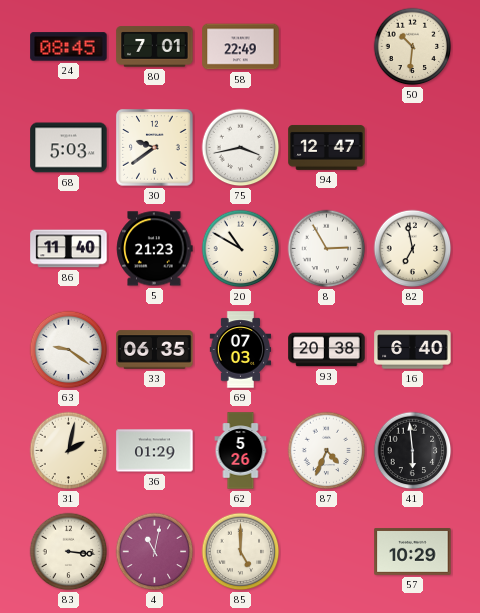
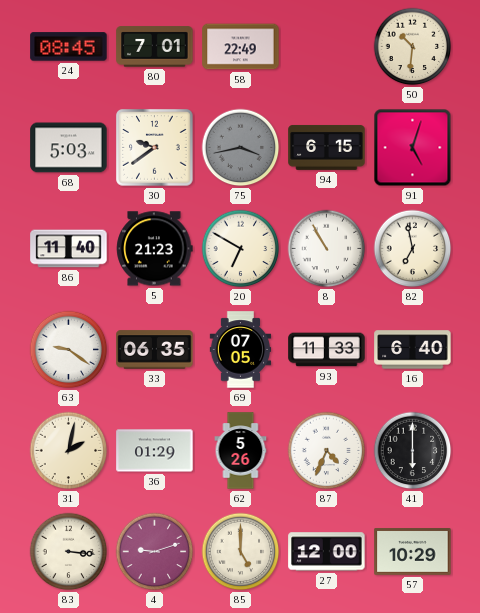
75 dial: white -> grey (241, 148)
94: 12:47 -> 6:15 (327, 147)
91: none -> 5:03 (413, 148)
20: 10:50 -> 6:50 (241, 249)
8: 2:55 -> 10:55 (327, 249)
69: 07:03 -> 07:05 (241, 350)
93: 20:38 -> 11:33 (327, 350)
41: 5:59 -> 6:00 (413, 451)
4: 11:02 -> 9:12 (155, 552)
27: none -> 12:00 (327, 552)
